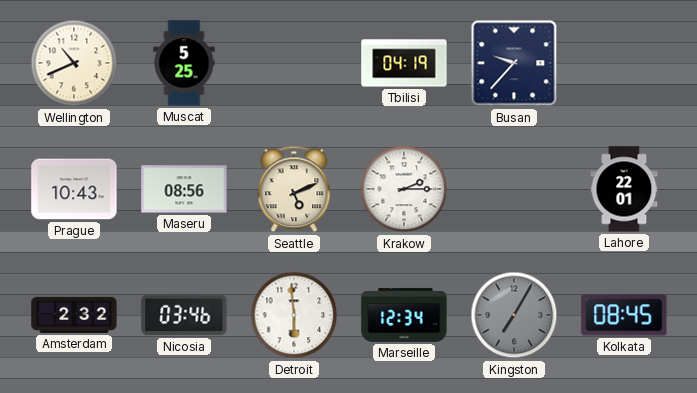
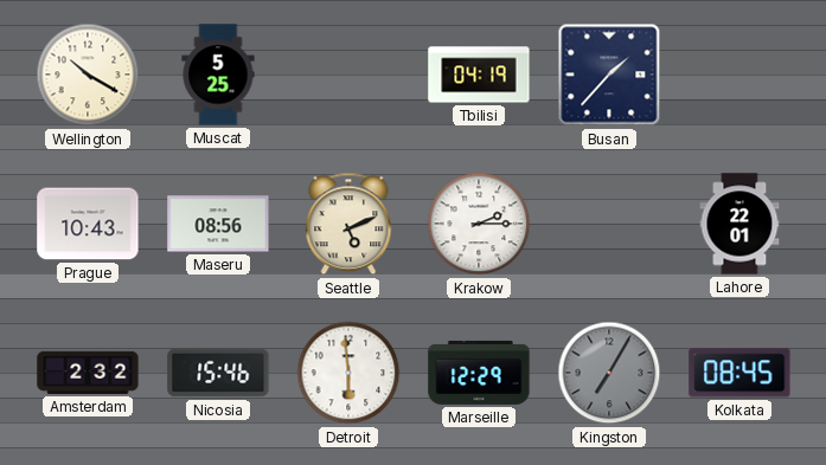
Wellington: 10:41 -> 10:20 (88, 75)
Busan: 9:37 -> 1:37 (609, 75)
Nicosia: 03:46 -> 15:46 (218, 373)
Marseille: 12:34 -> 12:29 (479, 373)
